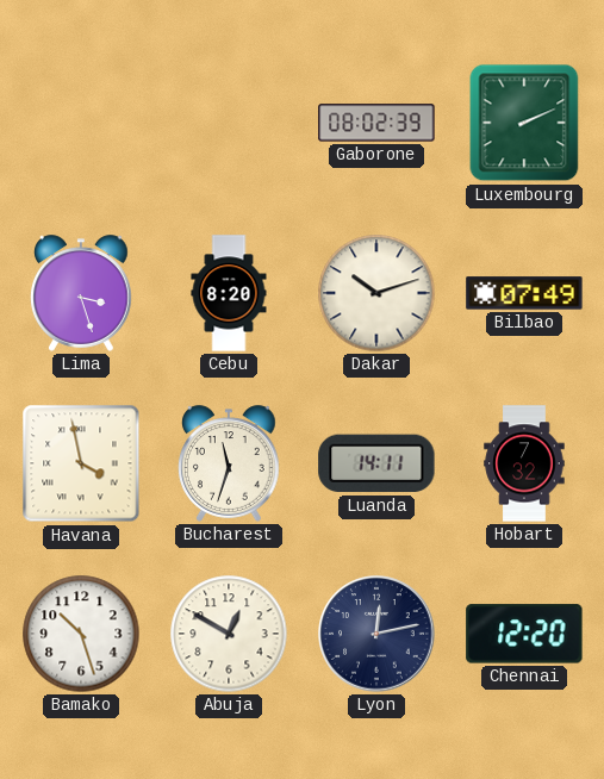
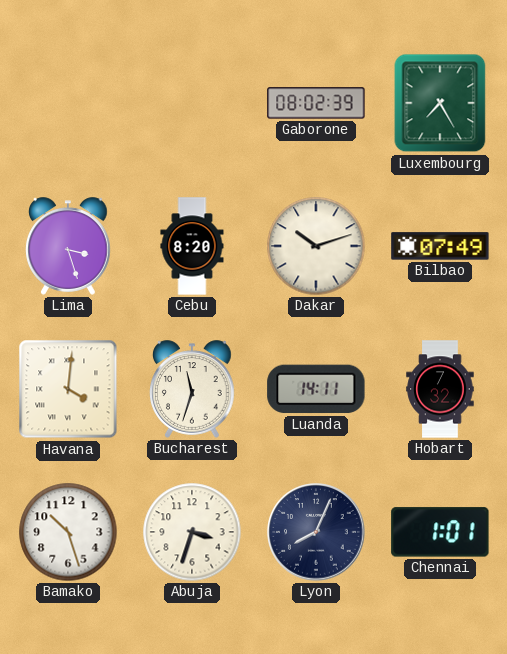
Luxembourg: 2:11 -> 7:25 (440, 103)
Havana: 3:58 -> 4:01 (68, 389)
Abuja: 12:50 -> 3:33 (192, 532)
Lyon: 12:13 -> 8:04 (316, 532)
Chennai: 12:20 -> 1:01 (440, 532)
